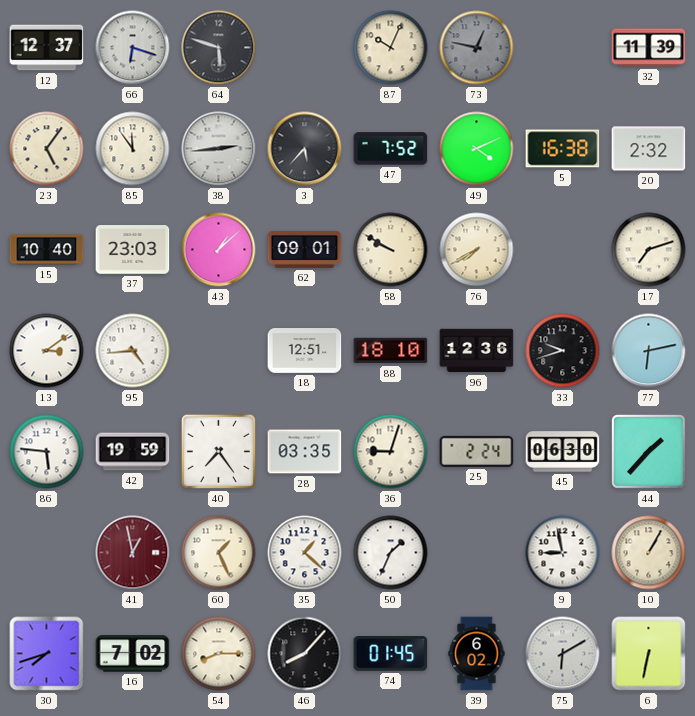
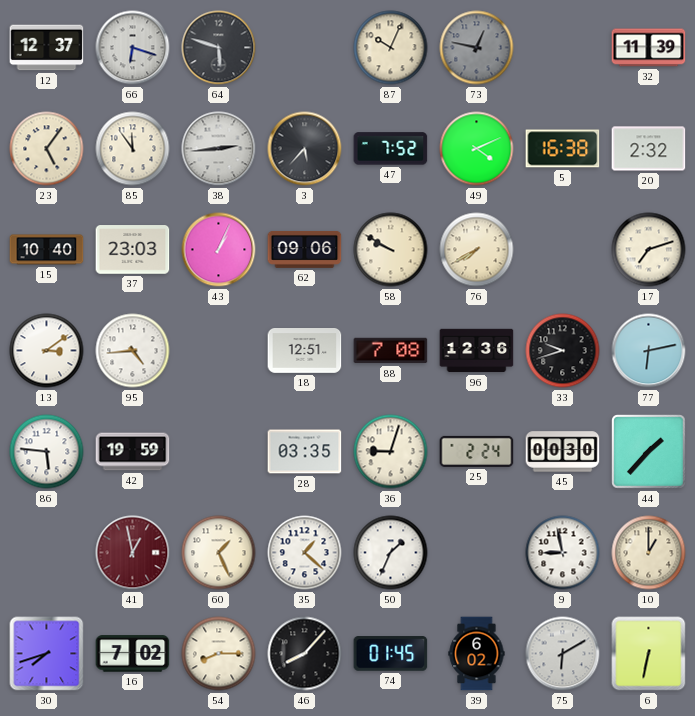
43: 1:08 -> 1:04 (219, 250)
62: 09:01 -> 09:06 (305, 249)
88: 18:10 -> 7:08 (391, 351)
40: 7:24 -> none (218, 451)
45: 06:30 -> 00:30 (563, 452)
10: 1:05 -> 1:00 (649, 553)
